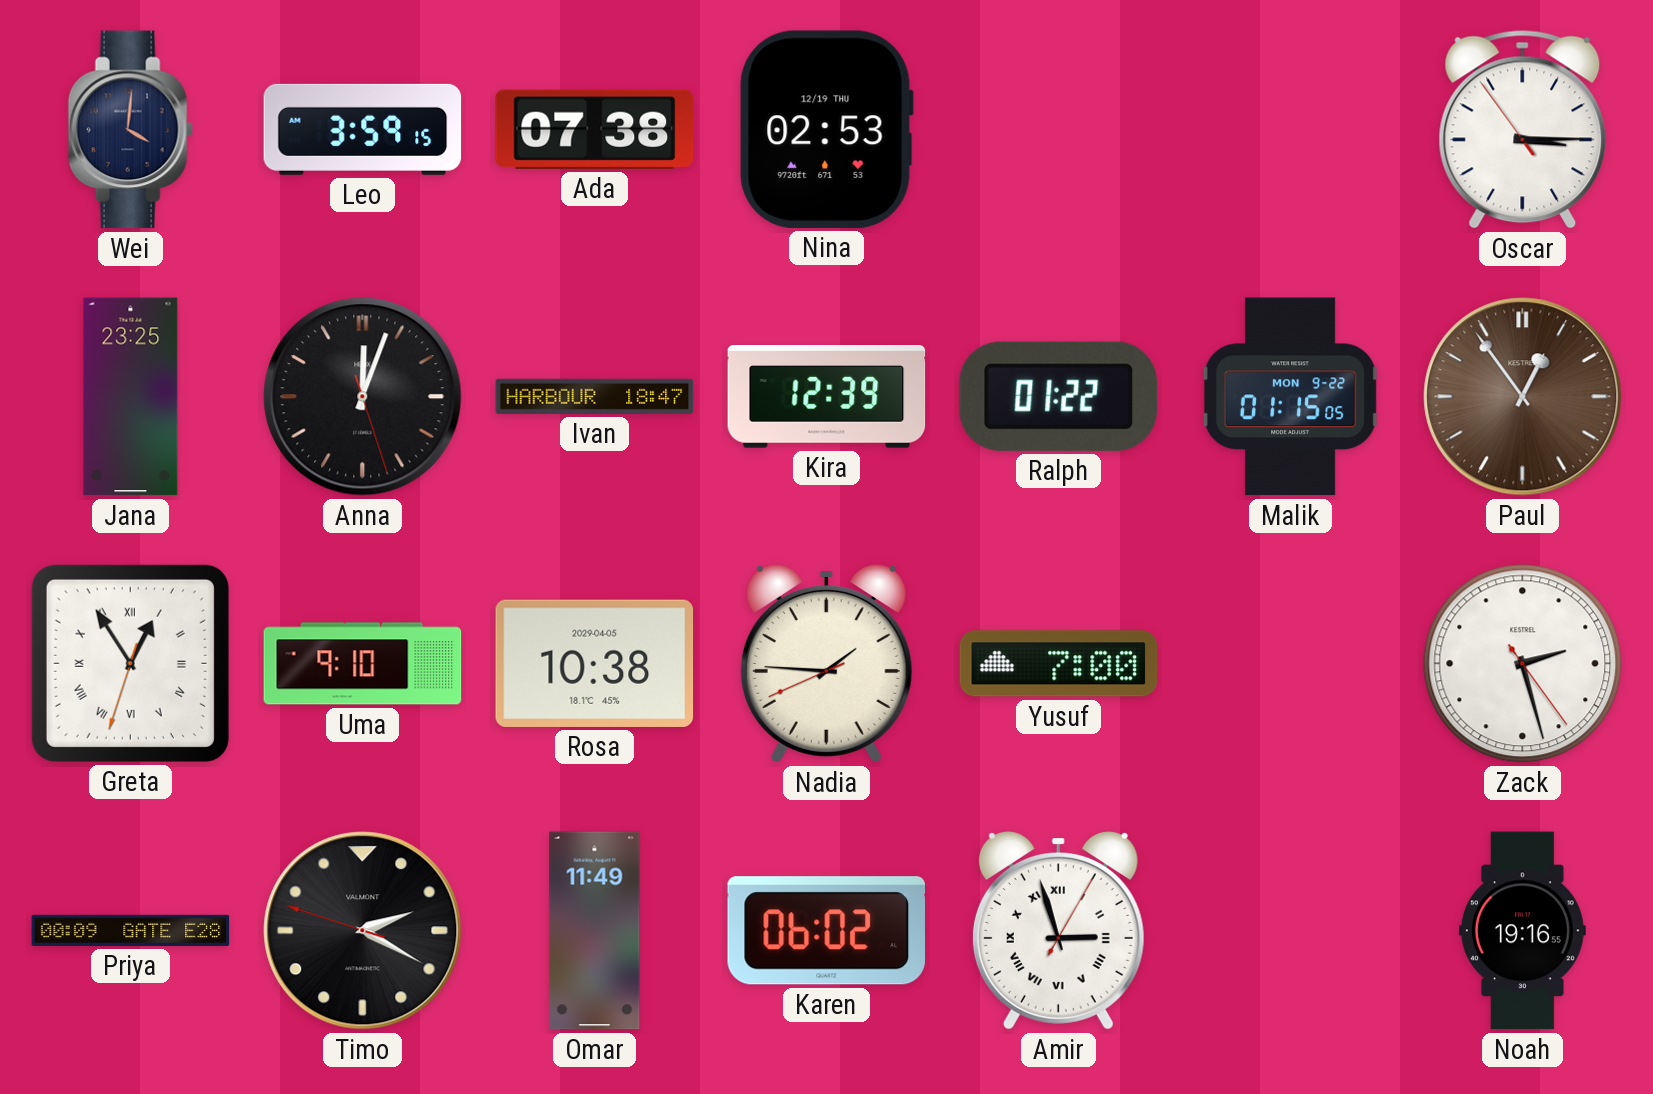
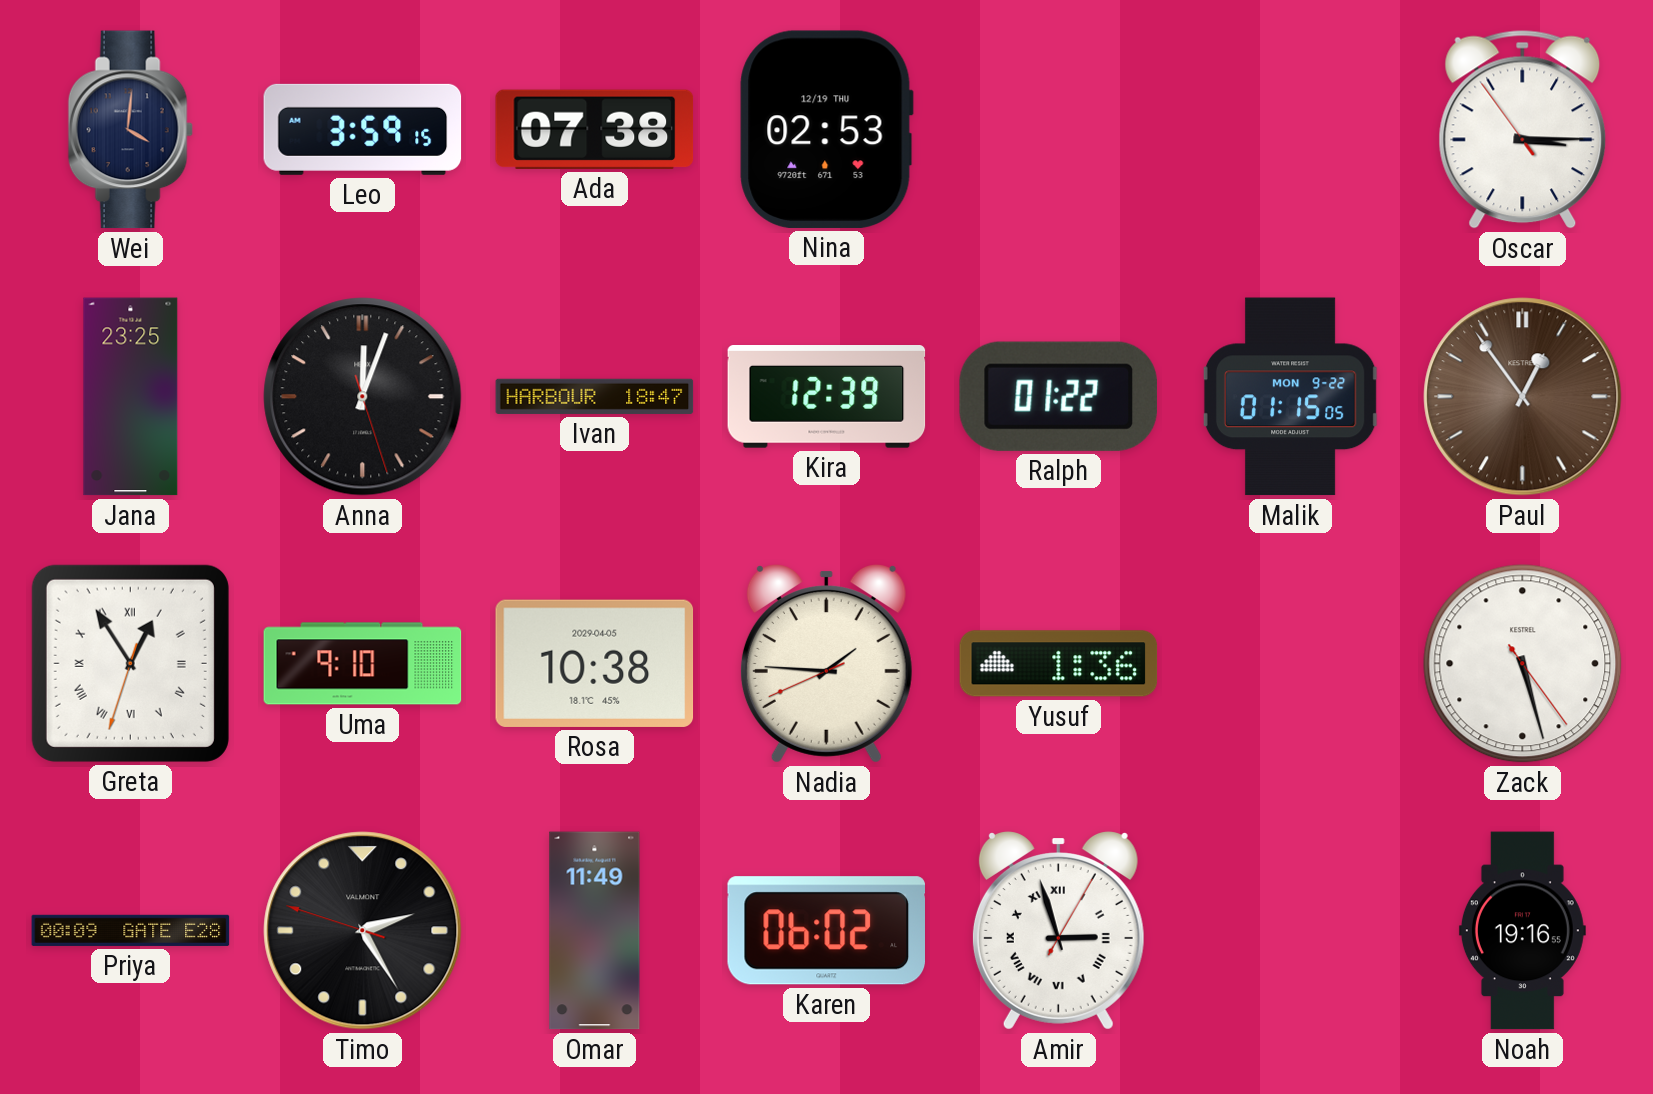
Yusuf: 7:00 -> 1:36 (1059, 664)
Zack: 2:27 -> 5:27 (1523, 664)
Timo: 2:19 -> 2:24 (363, 931)
